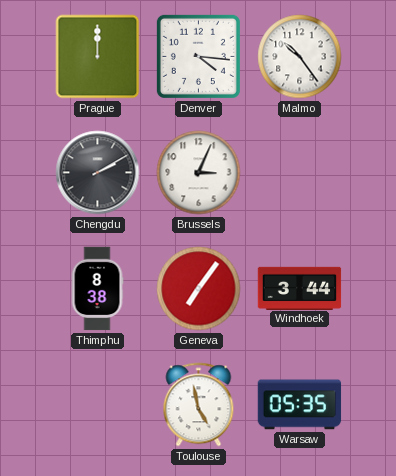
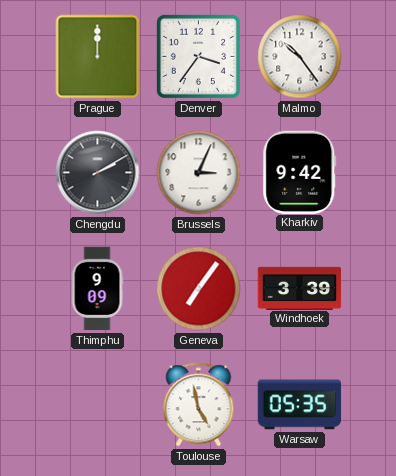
Denver: 4:16 -> 3:36 (198, 56)
Kharkiv: none -> 9:42 (300, 172)
Thimphu: 8:38 -> 9:09 (97, 289)
Windhoek: 3:44 -> 3:39 (300, 288)
